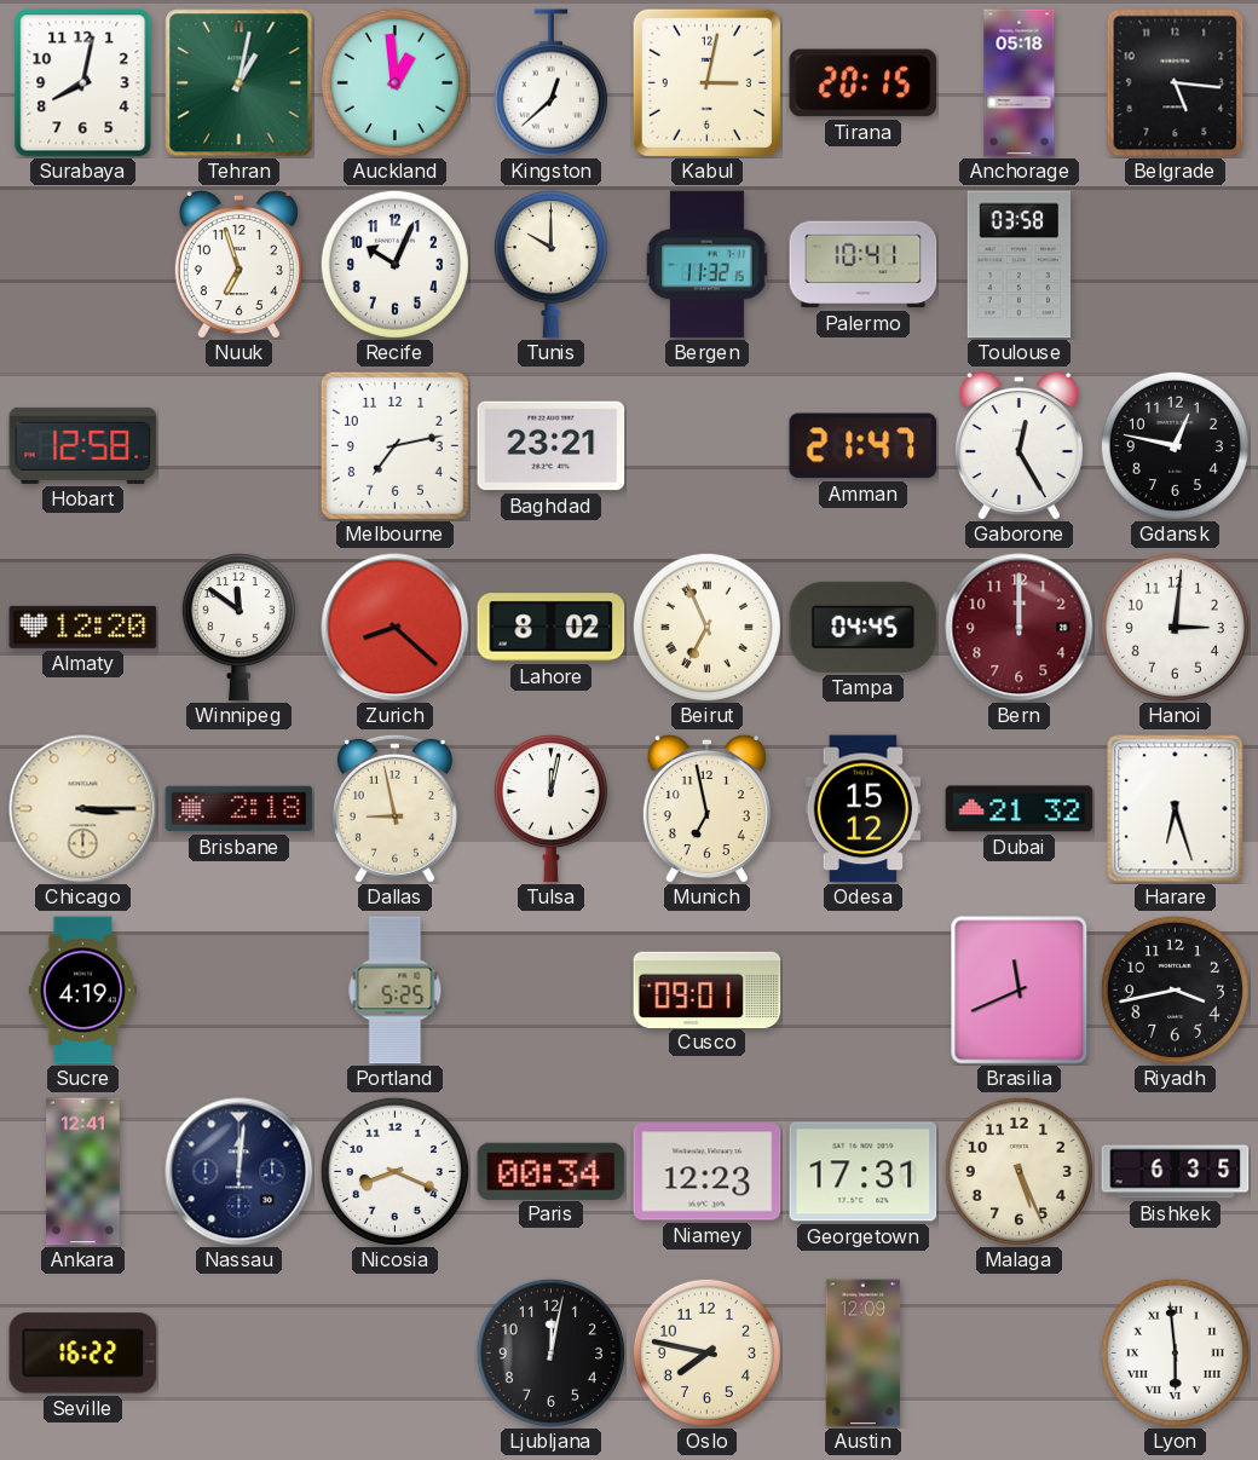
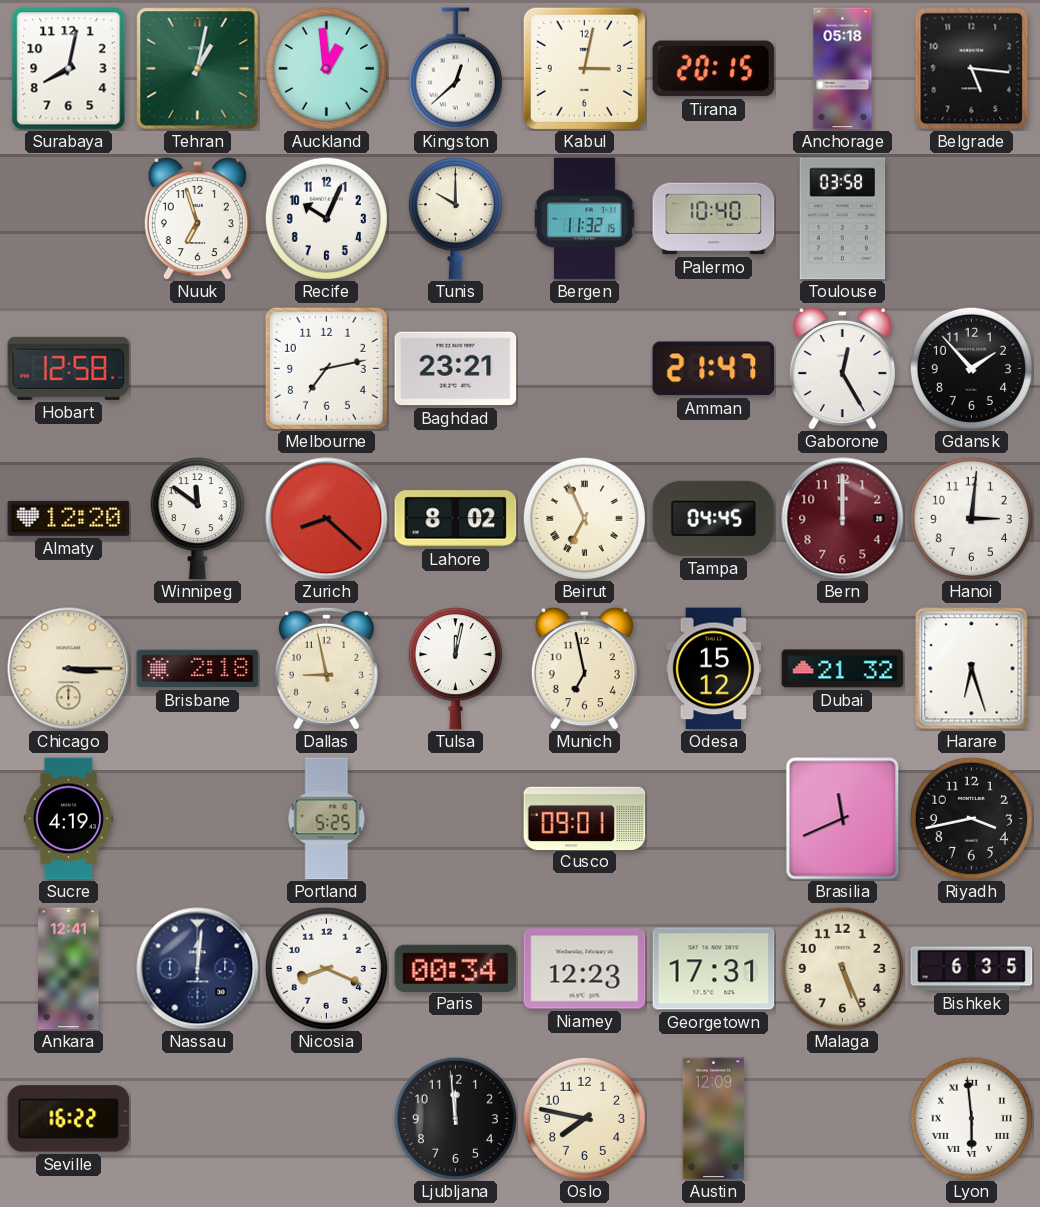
Palermo: 10:41 -> 10:40 (714, 219)
Gdansk: 12:47 -> 1:53 (971, 368)
Ljubljana: 12:02 -> 11:59 (455, 1118)
